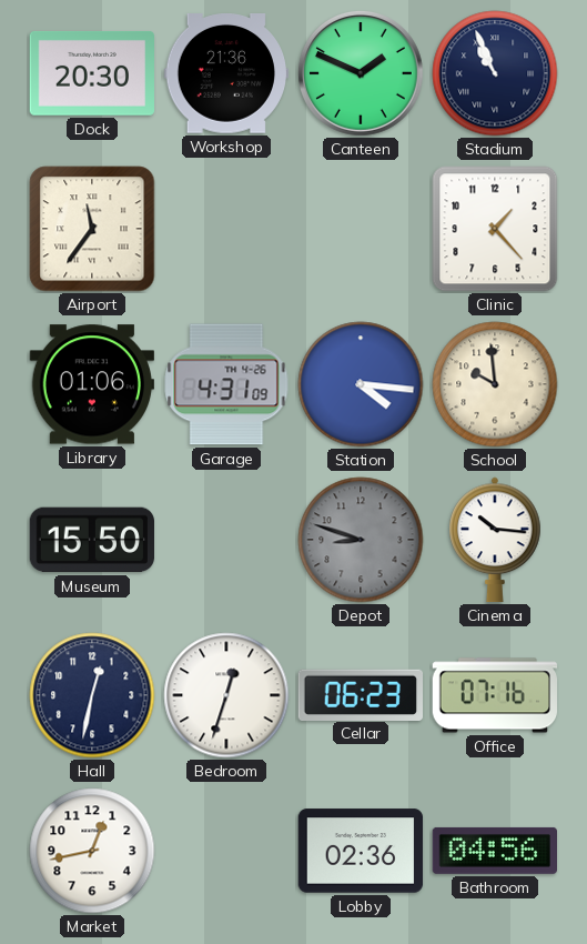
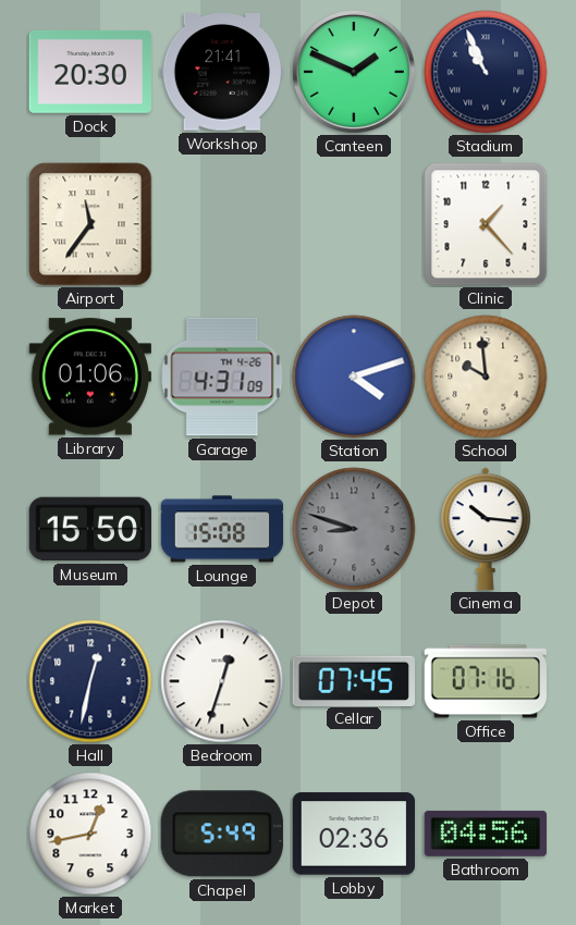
Workshop: 21:36 -> 21:41 (221, 73)
Station: 4:16 -> 4:12 (354, 377)
Lounge: none -> 15:08 (222, 529)
Cellar: 06:23 -> 07:45 (353, 680)
Chapel: none -> 5:49 (222, 834)
